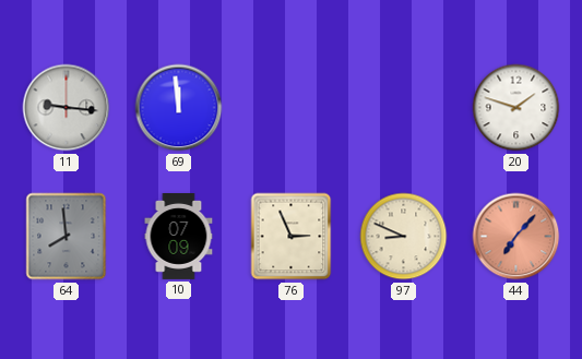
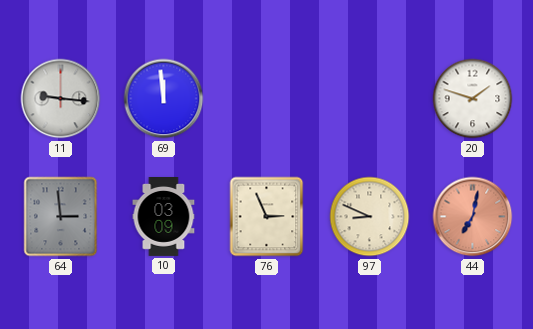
64: 7:59 -> 2:59 (61, 217)
10: 07:09 -> 03:09 (164, 217)
44: 7:07 -> 7:02 (473, 217)
